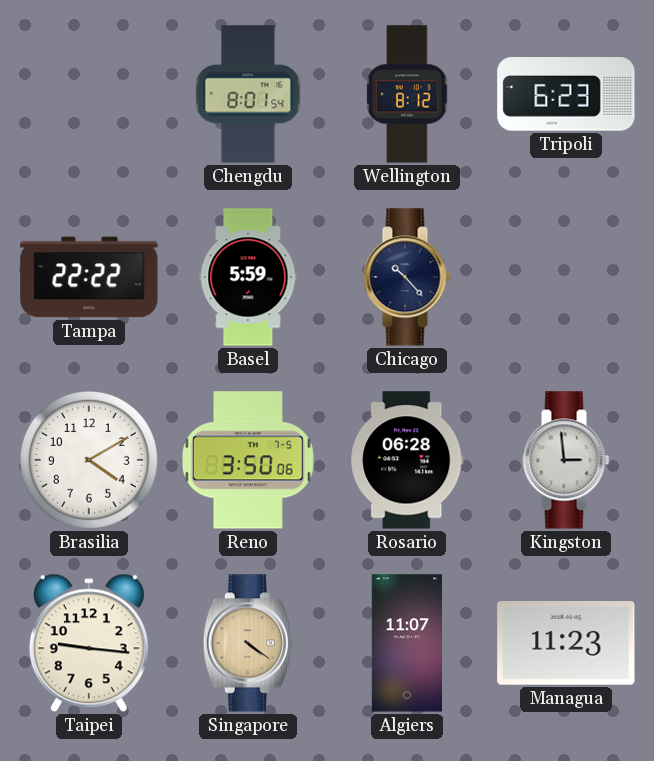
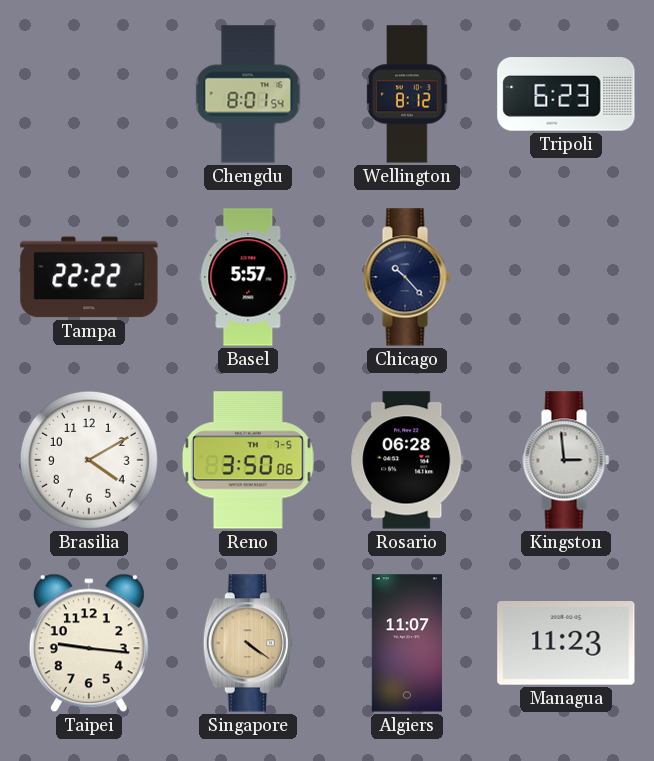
Basel: 5:59 -> 5:57 (248, 277)
